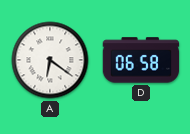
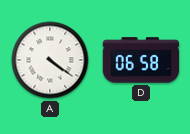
A: 6:21 -> 4:21 (50, 60)
